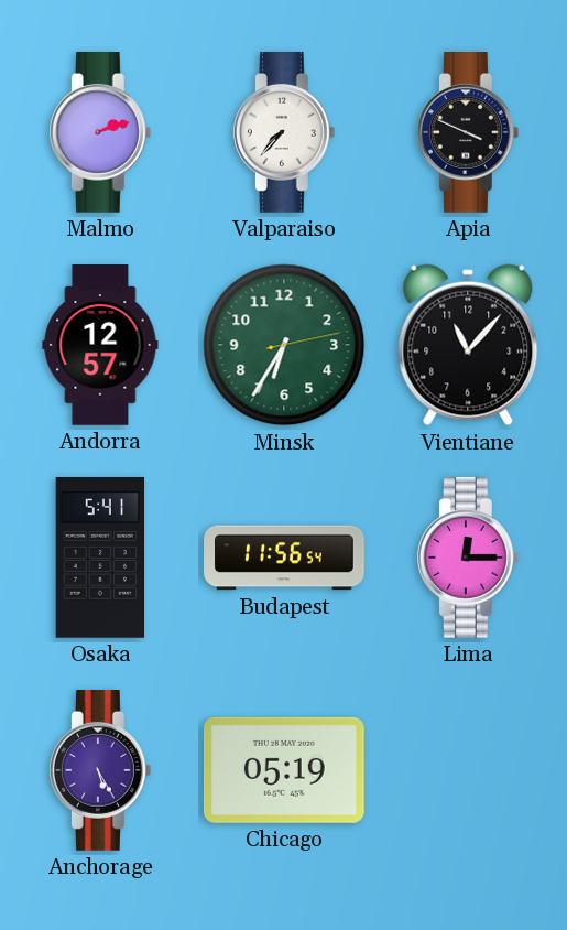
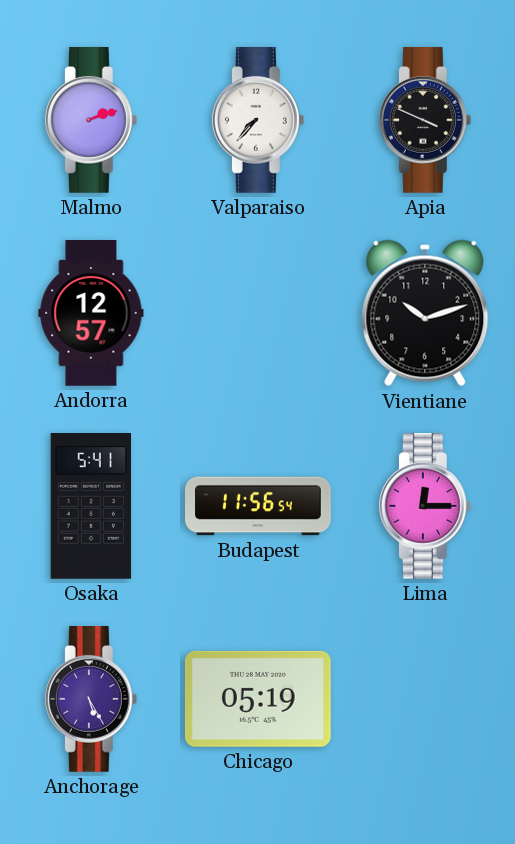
Minsk: 6:35 -> none (284, 345)
Vientiane: 11:07 -> 10:12 (425, 313)
